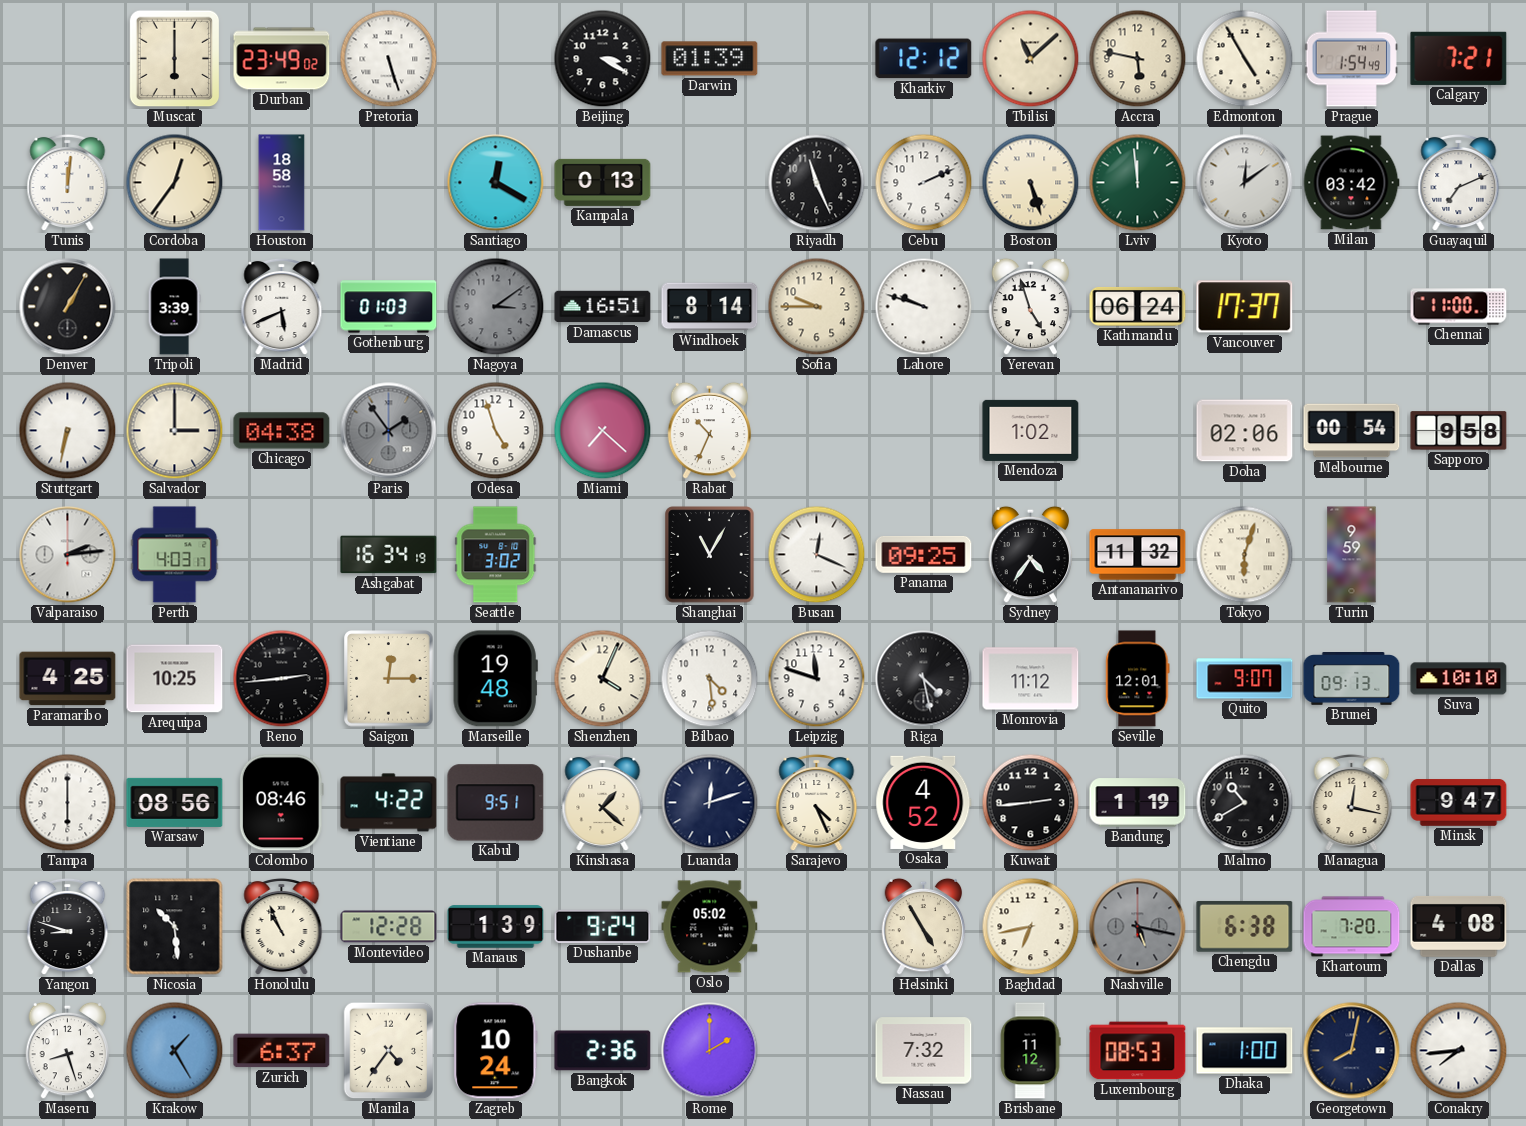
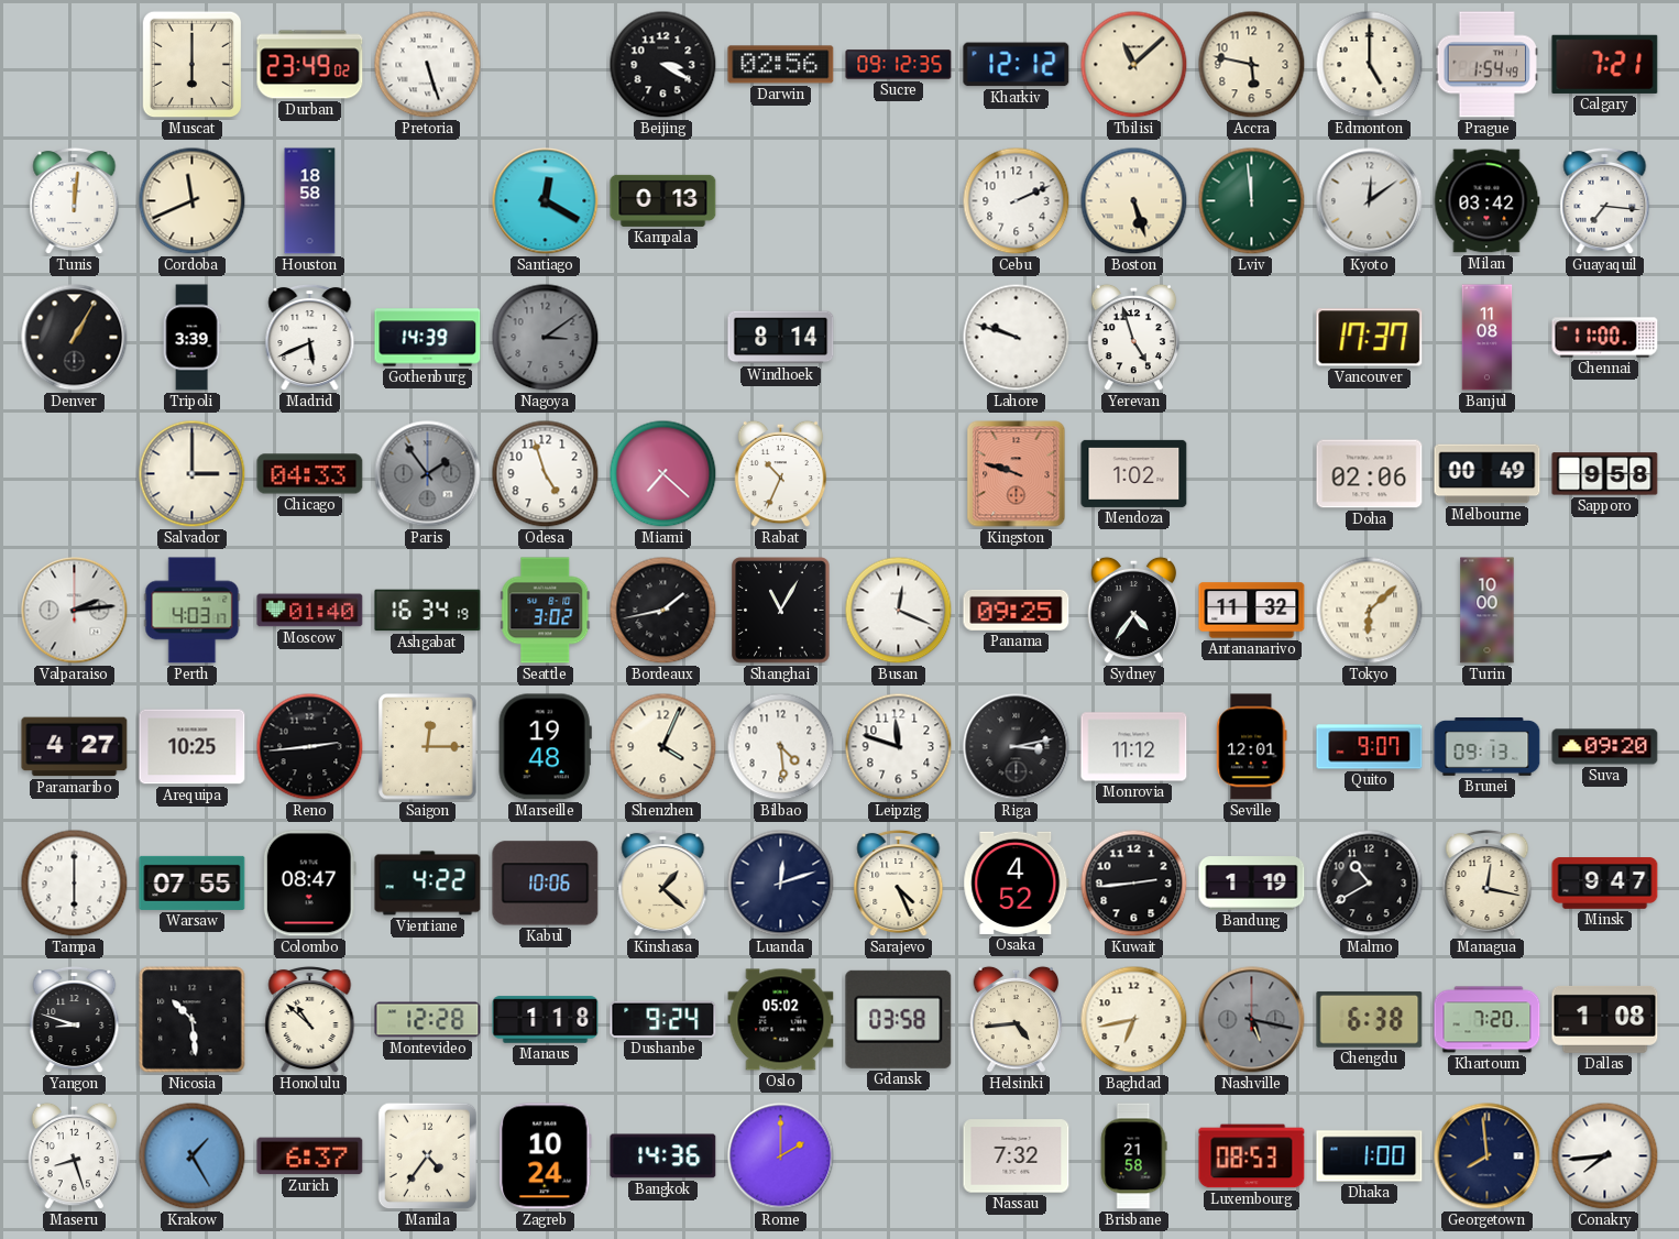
Darwin: 01:39 -> 02:56 (781, 65)
Sucre: none -> 09:12 (899, 65)
Edmonton: 4:55 -> 5:00 (1370, 65)
Cordoba: 12:36 -> 11:41 (193, 201)
Riyadh: 11:26 -> none (817, 183)
Guayaquil: 7:11 -> 7:16 (1605, 201)
Gothenburg: 01:03 -> 14:39 (428, 338)
Damascus: 16:51 -> none (603, 307)
Sofia: 9:45 -> none (817, 307)
Kathmandu: 06:24 -> none (1138, 307)
Banjul: none -> 11:08 (1488, 338)
Stuttgart: 6:32 -> none (68, 431)
Chicago: 04:38 -> 04:33 (310, 474)
Kingston: none -> 9:48 (1017, 474)
Melbourne: 00:54 -> 00:49 (1488, 474)
Moscow: none -> 01:40 (310, 611)
Bordeaux: none -> 1:43 (663, 611)
Tokyo: 6:03 -> 6:08 (1370, 611)
Turin: 9:59 -> 10:00 (1488, 611)
Paramaribo: 4:25 -> 4:27 (75, 747)
Riga: 4:28 -> 3:13 (1017, 747)
Suva: 10:10 -> 09:20 (1605, 747)
Warsaw: 08:56 -> 07:55 (193, 882)
Colombo: 08:46 -> 08:47 (309, 884)
Kabul: 9:51 -> 10:06 (546, 884)
Honolulu: 10:56 -> 10:52 (310, 1020)
Manaus: 1:39 -> 1:18 (546, 1020)
Gdansk: none -> 03:58 (899, 1019)
Helsinki: 4:55 -> 4:44 (1017, 1020)
Dallas: 4:08 -> 1:08 (1605, 1019)
Bangkok: 2:36 -> 14:36 (663, 1156)
Brisbane: 11:12 -> 21:58 (1133, 1156)
Georgetown: 8:02 -> 7:59 (1488, 1156)
